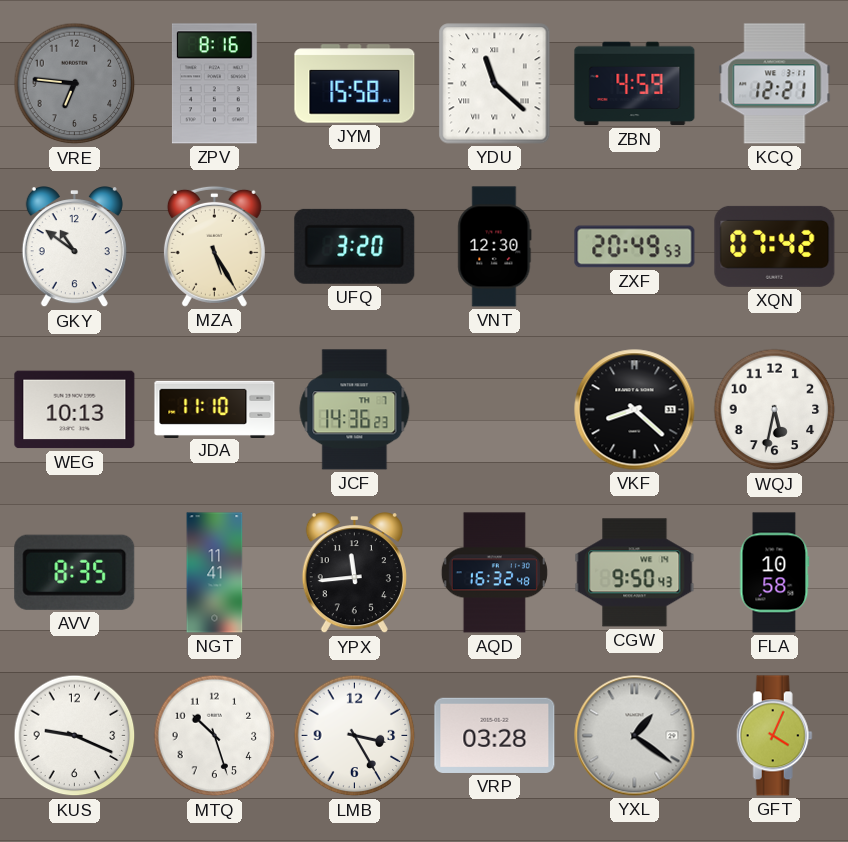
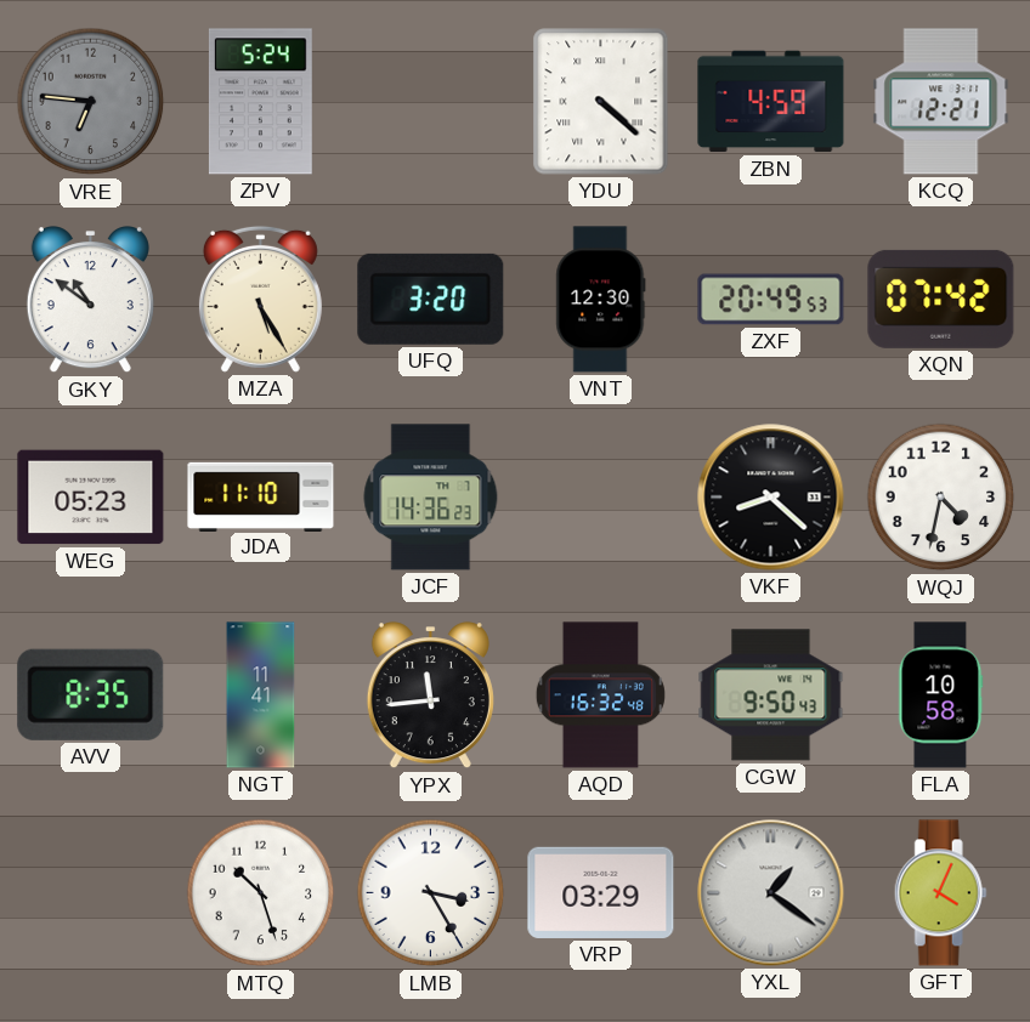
ZPV: 8:16 -> 5:24 (260, 102)
JYM: 15:58 -> none (355, 84)
YDU: 11:22 -> 4:22 (601, 102)
WEG: 10:13 -> 05:23 (91, 498)
WQJ: 5:32 -> 4:32 (941, 498)
KUS: 9:19 -> none (75, 736)
VRP: 03:28 -> 03:29 (601, 892)
